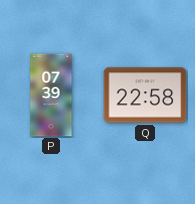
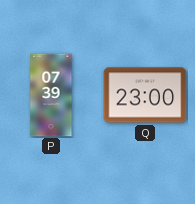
Q: 22:58 -> 23:00 (145, 95)
